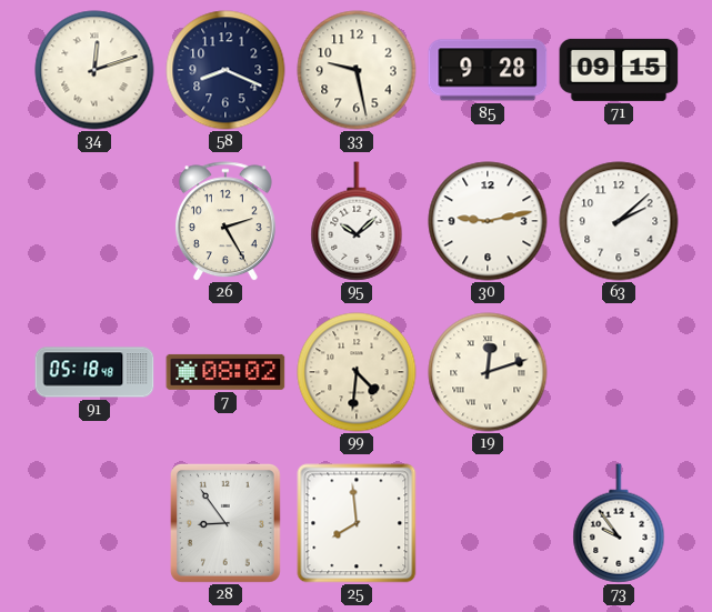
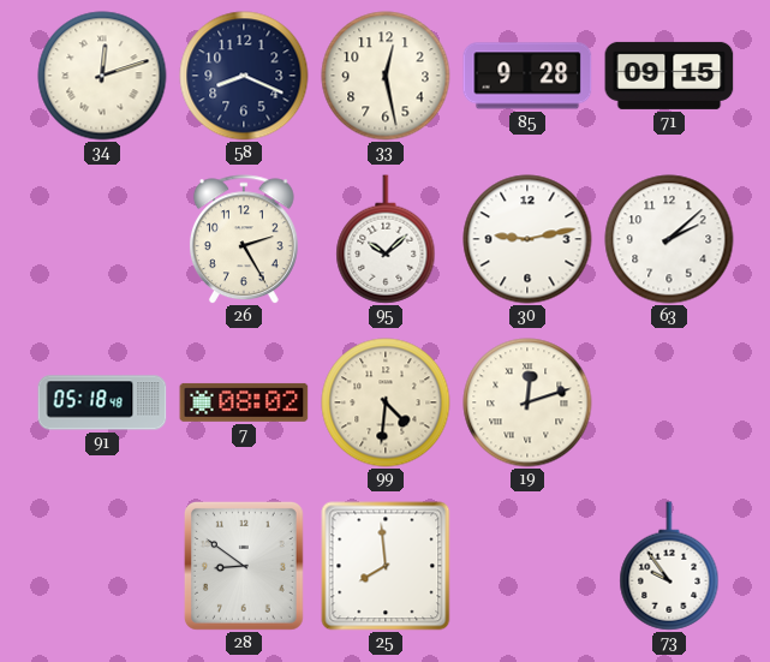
33: 9:28 -> 12:28 (386, 76)
28: 8:54 -> 8:51 (244, 566)
